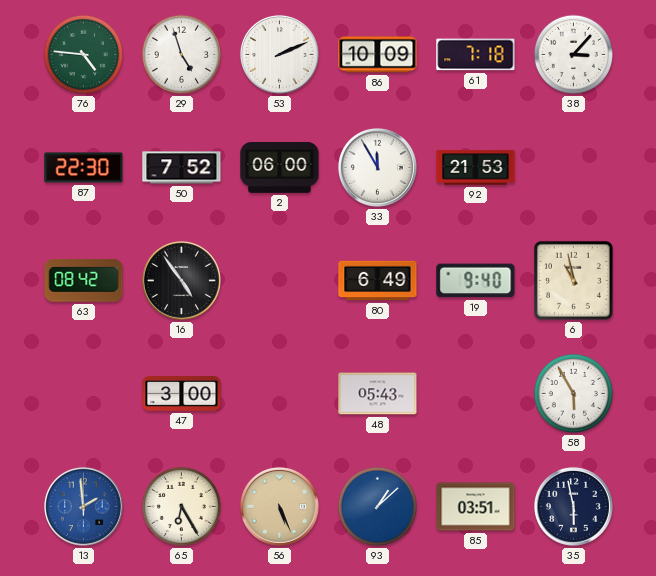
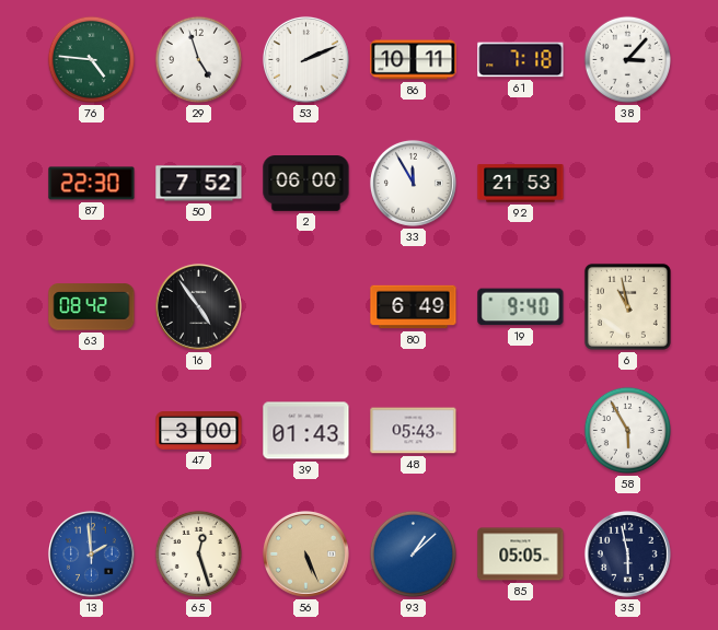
86: 10:09 -> 10:11 (414, 60)
39: none -> 01:43 (306, 431)
65: 6:25 -> 12:27 (198, 553)
85: 03:51 -> 05:05 (521, 555)
